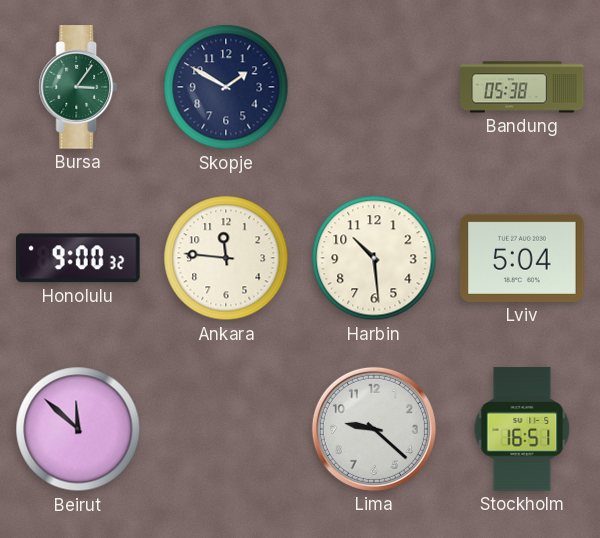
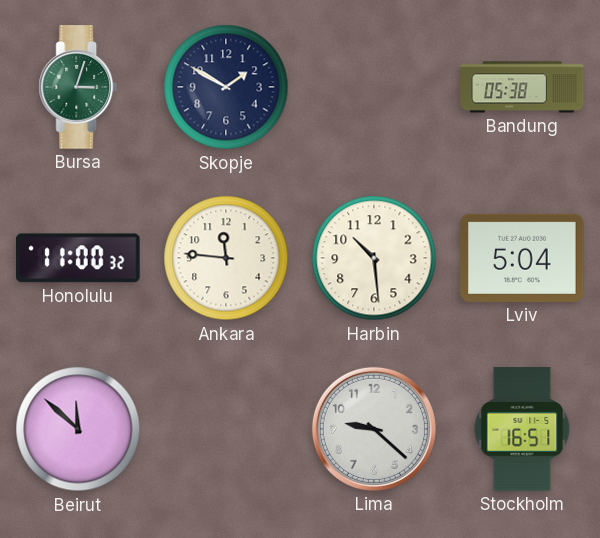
Bursa: 3:06 -> 3:03 (78, 87)
Honolulu: 9:00 -> 11:00 (79, 258)
